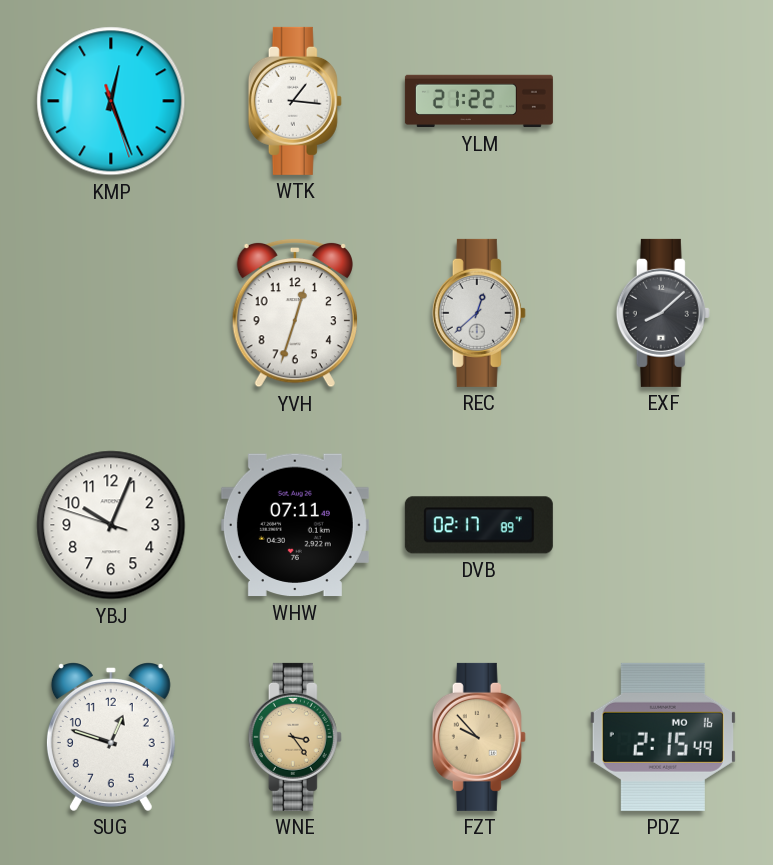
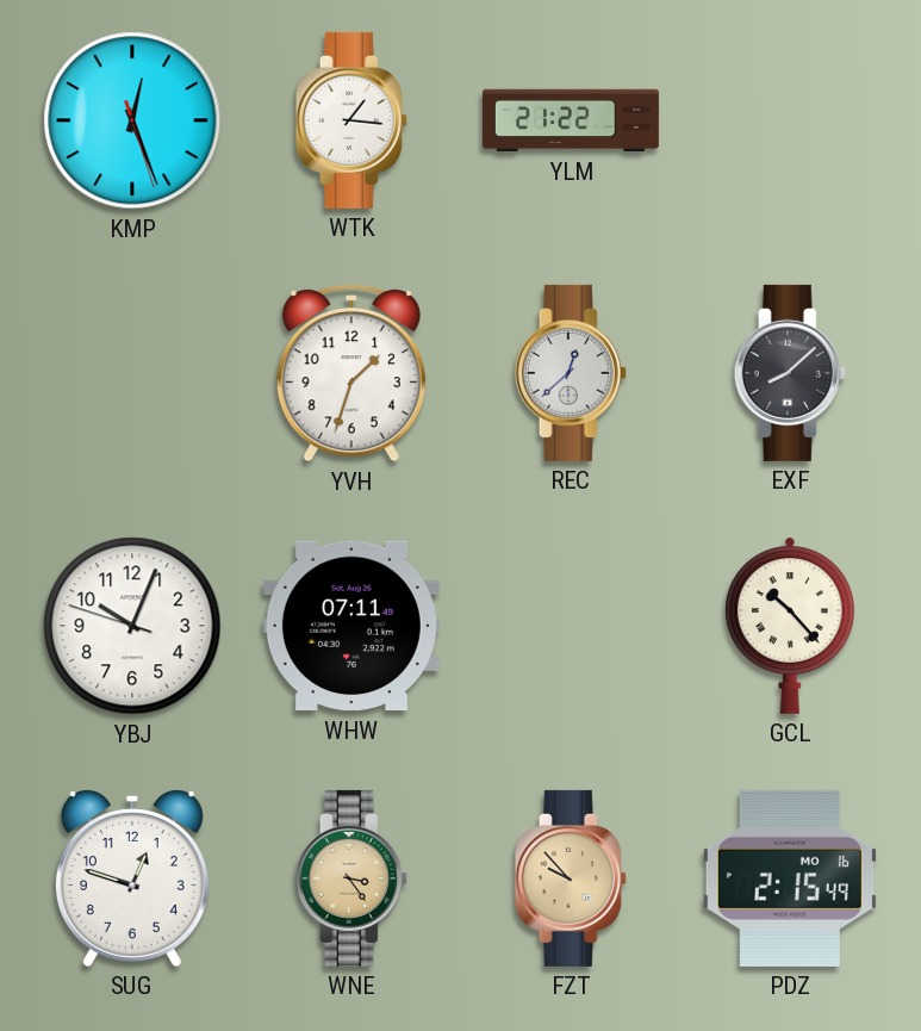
YVH: 12:33 -> 1:33 (351, 373)
DVB: 02:17 -> none (479, 525)
GCL: none -> 10:23 (790, 626)
